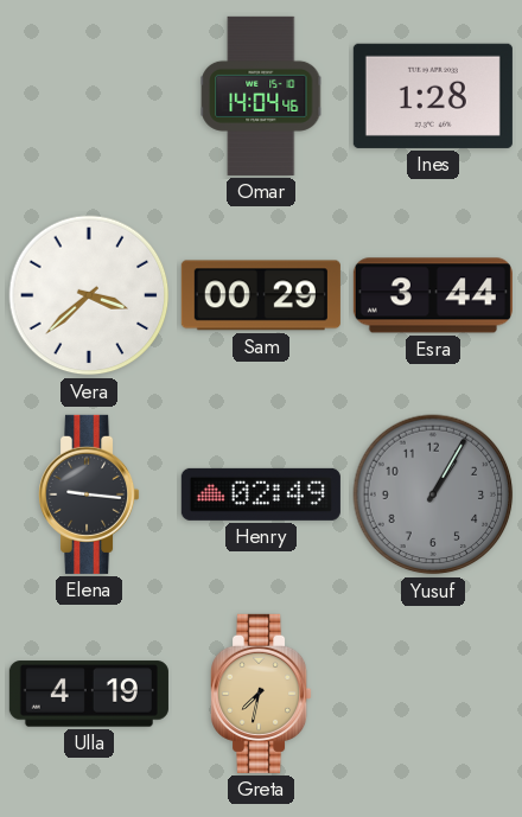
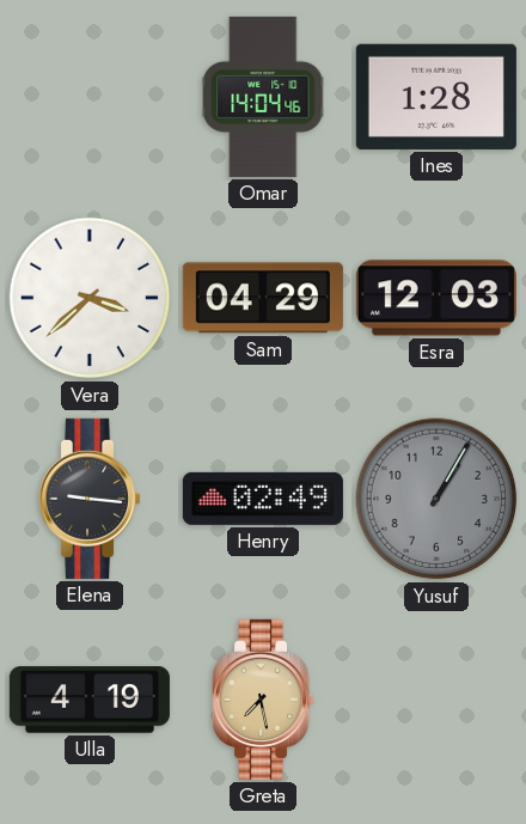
Sam: 00:29 -> 04:29 (263, 298)
Esra: 3:44 -> 12:03 (436, 298)
Greta: 7:32 -> 7:28 (264, 700)
